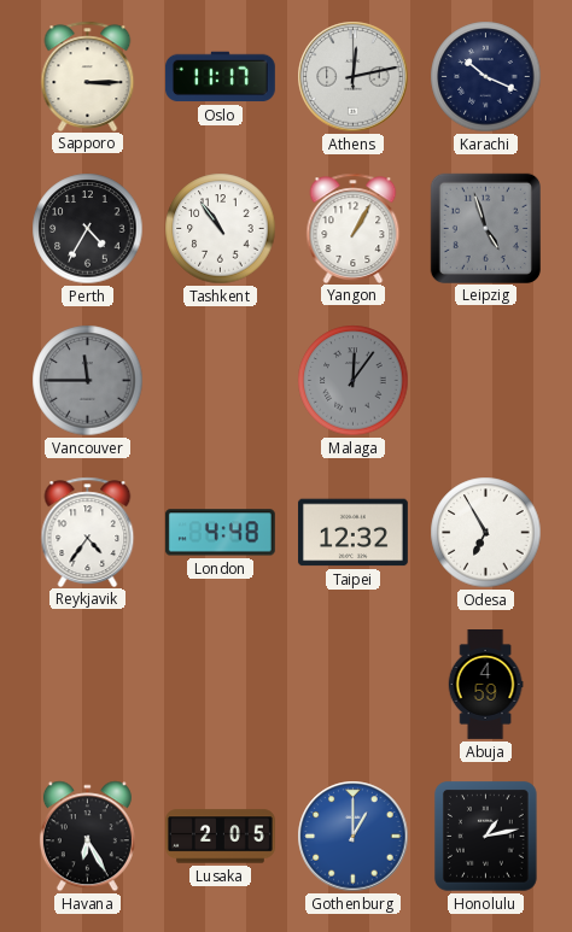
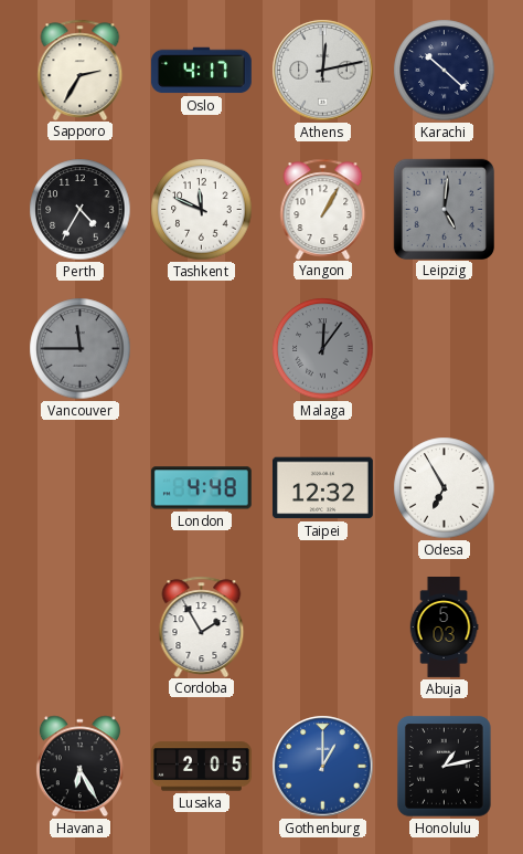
Sapporo: 3:15 -> 2:35 (81, 70)
Oslo: 11:17 -> 4:17 (201, 71)
Karachi: 10:19 -> 10:22 (445, 71)
Tashkent: 10:54 -> 11:49 (202, 210)
Leipzig: 4:57 -> 5:01 (444, 209)
Reykjavik: 4:36 -> none (88, 532)
Cordoba: none -> 1:55 (202, 626)
Abuja: 4:59 -> 5:03 (444, 628)
